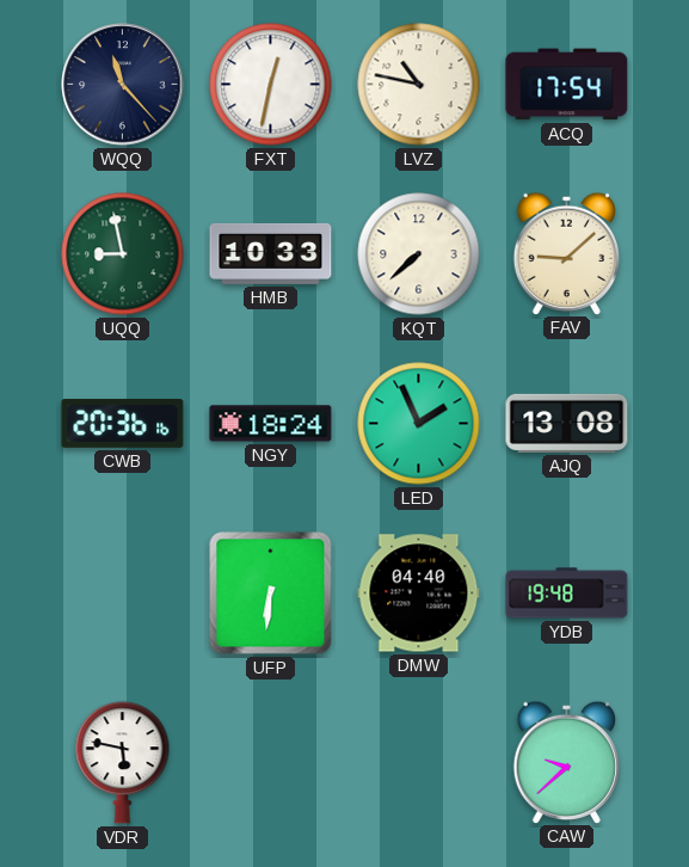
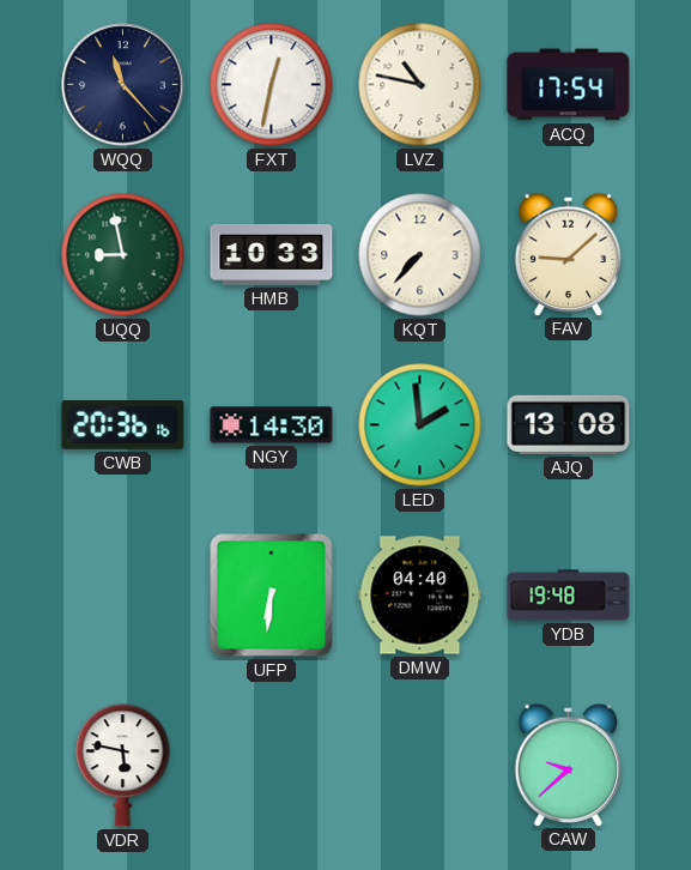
KQT: 7:38 -> 7:37 (420, 255)
NGY: 18:24 -> 14:30 (272, 425)
LED: 1:56 -> 1:59 (420, 425)
